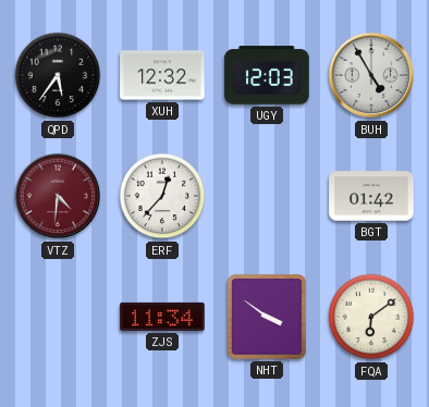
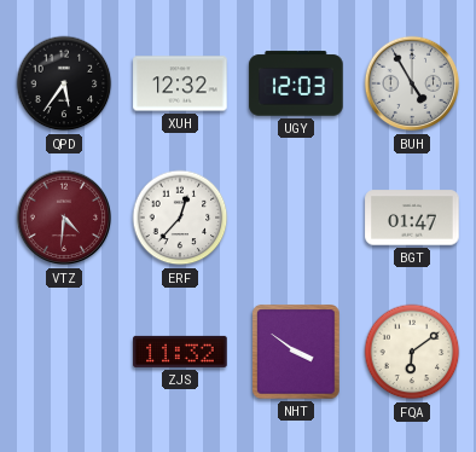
BGT: 01:42 -> 01:47 (412, 218)
ZJS: 11:34 -> 11:32 (180, 352)
